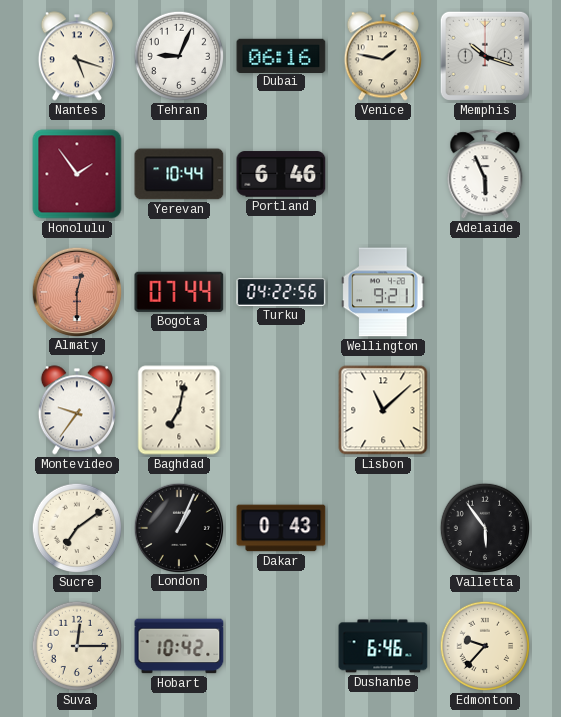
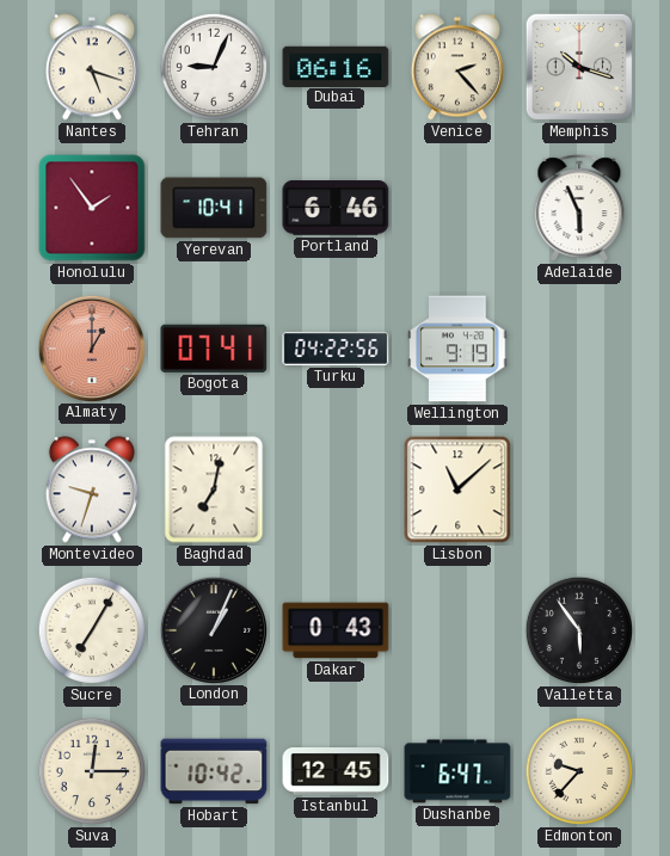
Venice: 1:47 -> 2:23 (457, 67)
Yerevan: 10:44 -> 10:41 (214, 208)
Almaty: 12:30 -> 1:00 (91, 347)
Bogota: 07:44 -> 07:41 (214, 349)
Wellington: 9:21 -> 9:19 (457, 349)
Montevideo: 9:36 -> 9:33 (92, 489)
Sucre: 7:09 -> 7:05 (92, 630)
Istanbul: none -> 12:45 (336, 772)
Dushanbe: 6:46 -> 6:47 (457, 771)
